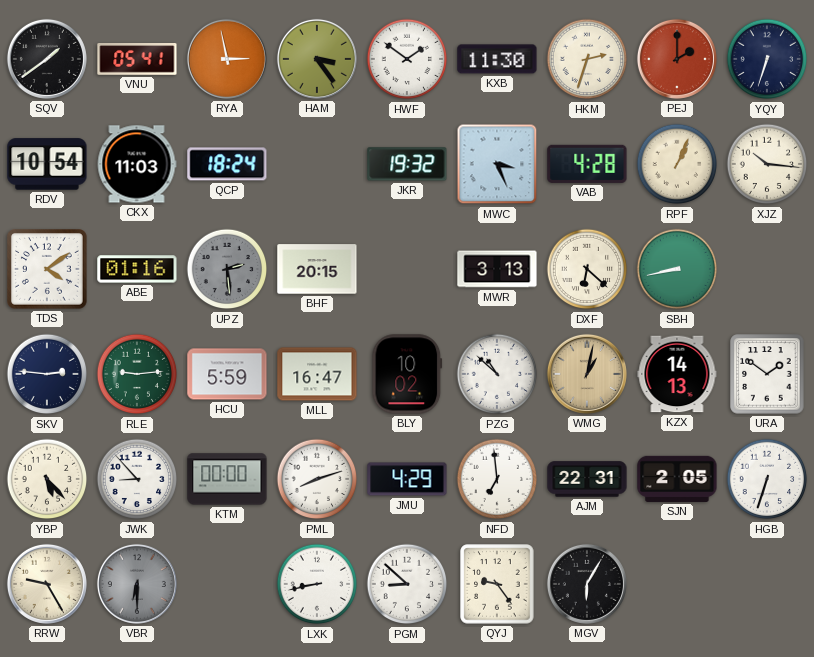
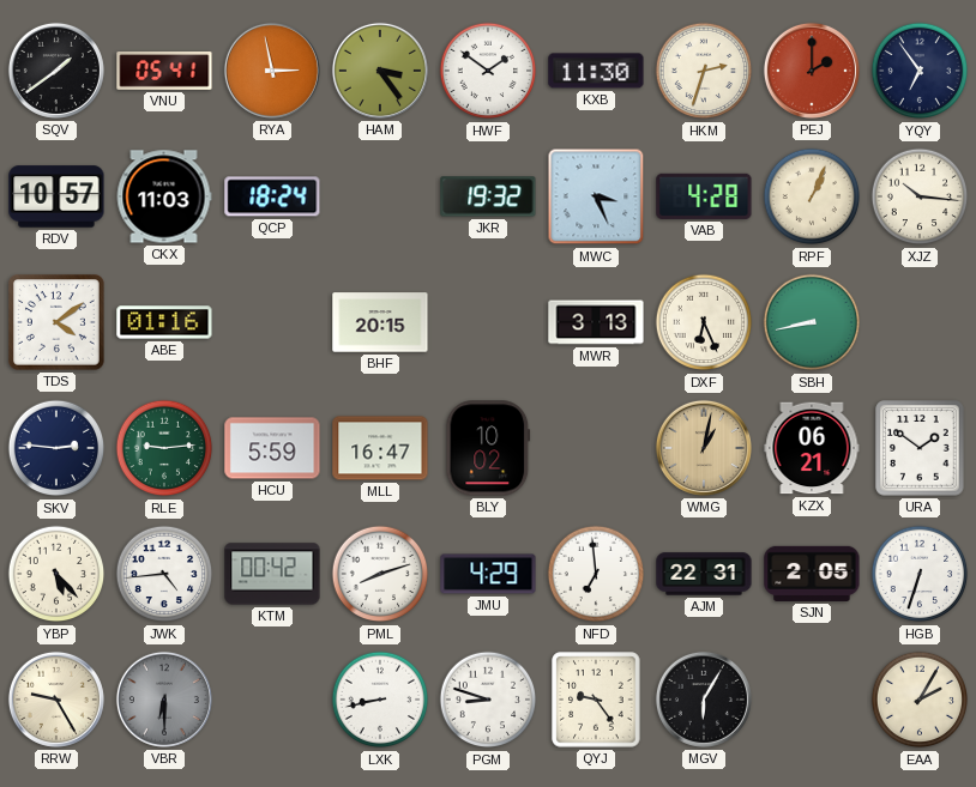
YQY: 6:33 -> 6:54 (920, 71)
RDV: 10:54 -> 10:57 (56, 196)
UPZ: 2:29 -> none (227, 269)
DXF: 6:22 -> 6:26 (704, 322)
PZG: 10:52 -> none (497, 374)
KZX: 14:13 -> 06:21 (812, 448)
JWK: 8:53 -> 4:44 (164, 574)
KTM: 00:00 -> 00:42 (272, 574)
PGM: 8:52 -> 8:48 (488, 700)
EAA: none -> 2:05 (920, 700)
